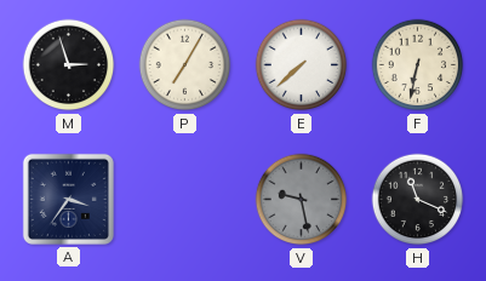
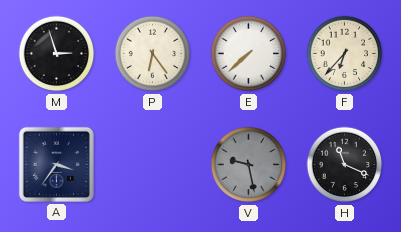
P: 7:05 -> 6:24 (153, 54)
F: 6:32 -> 6:37 (345, 54)
